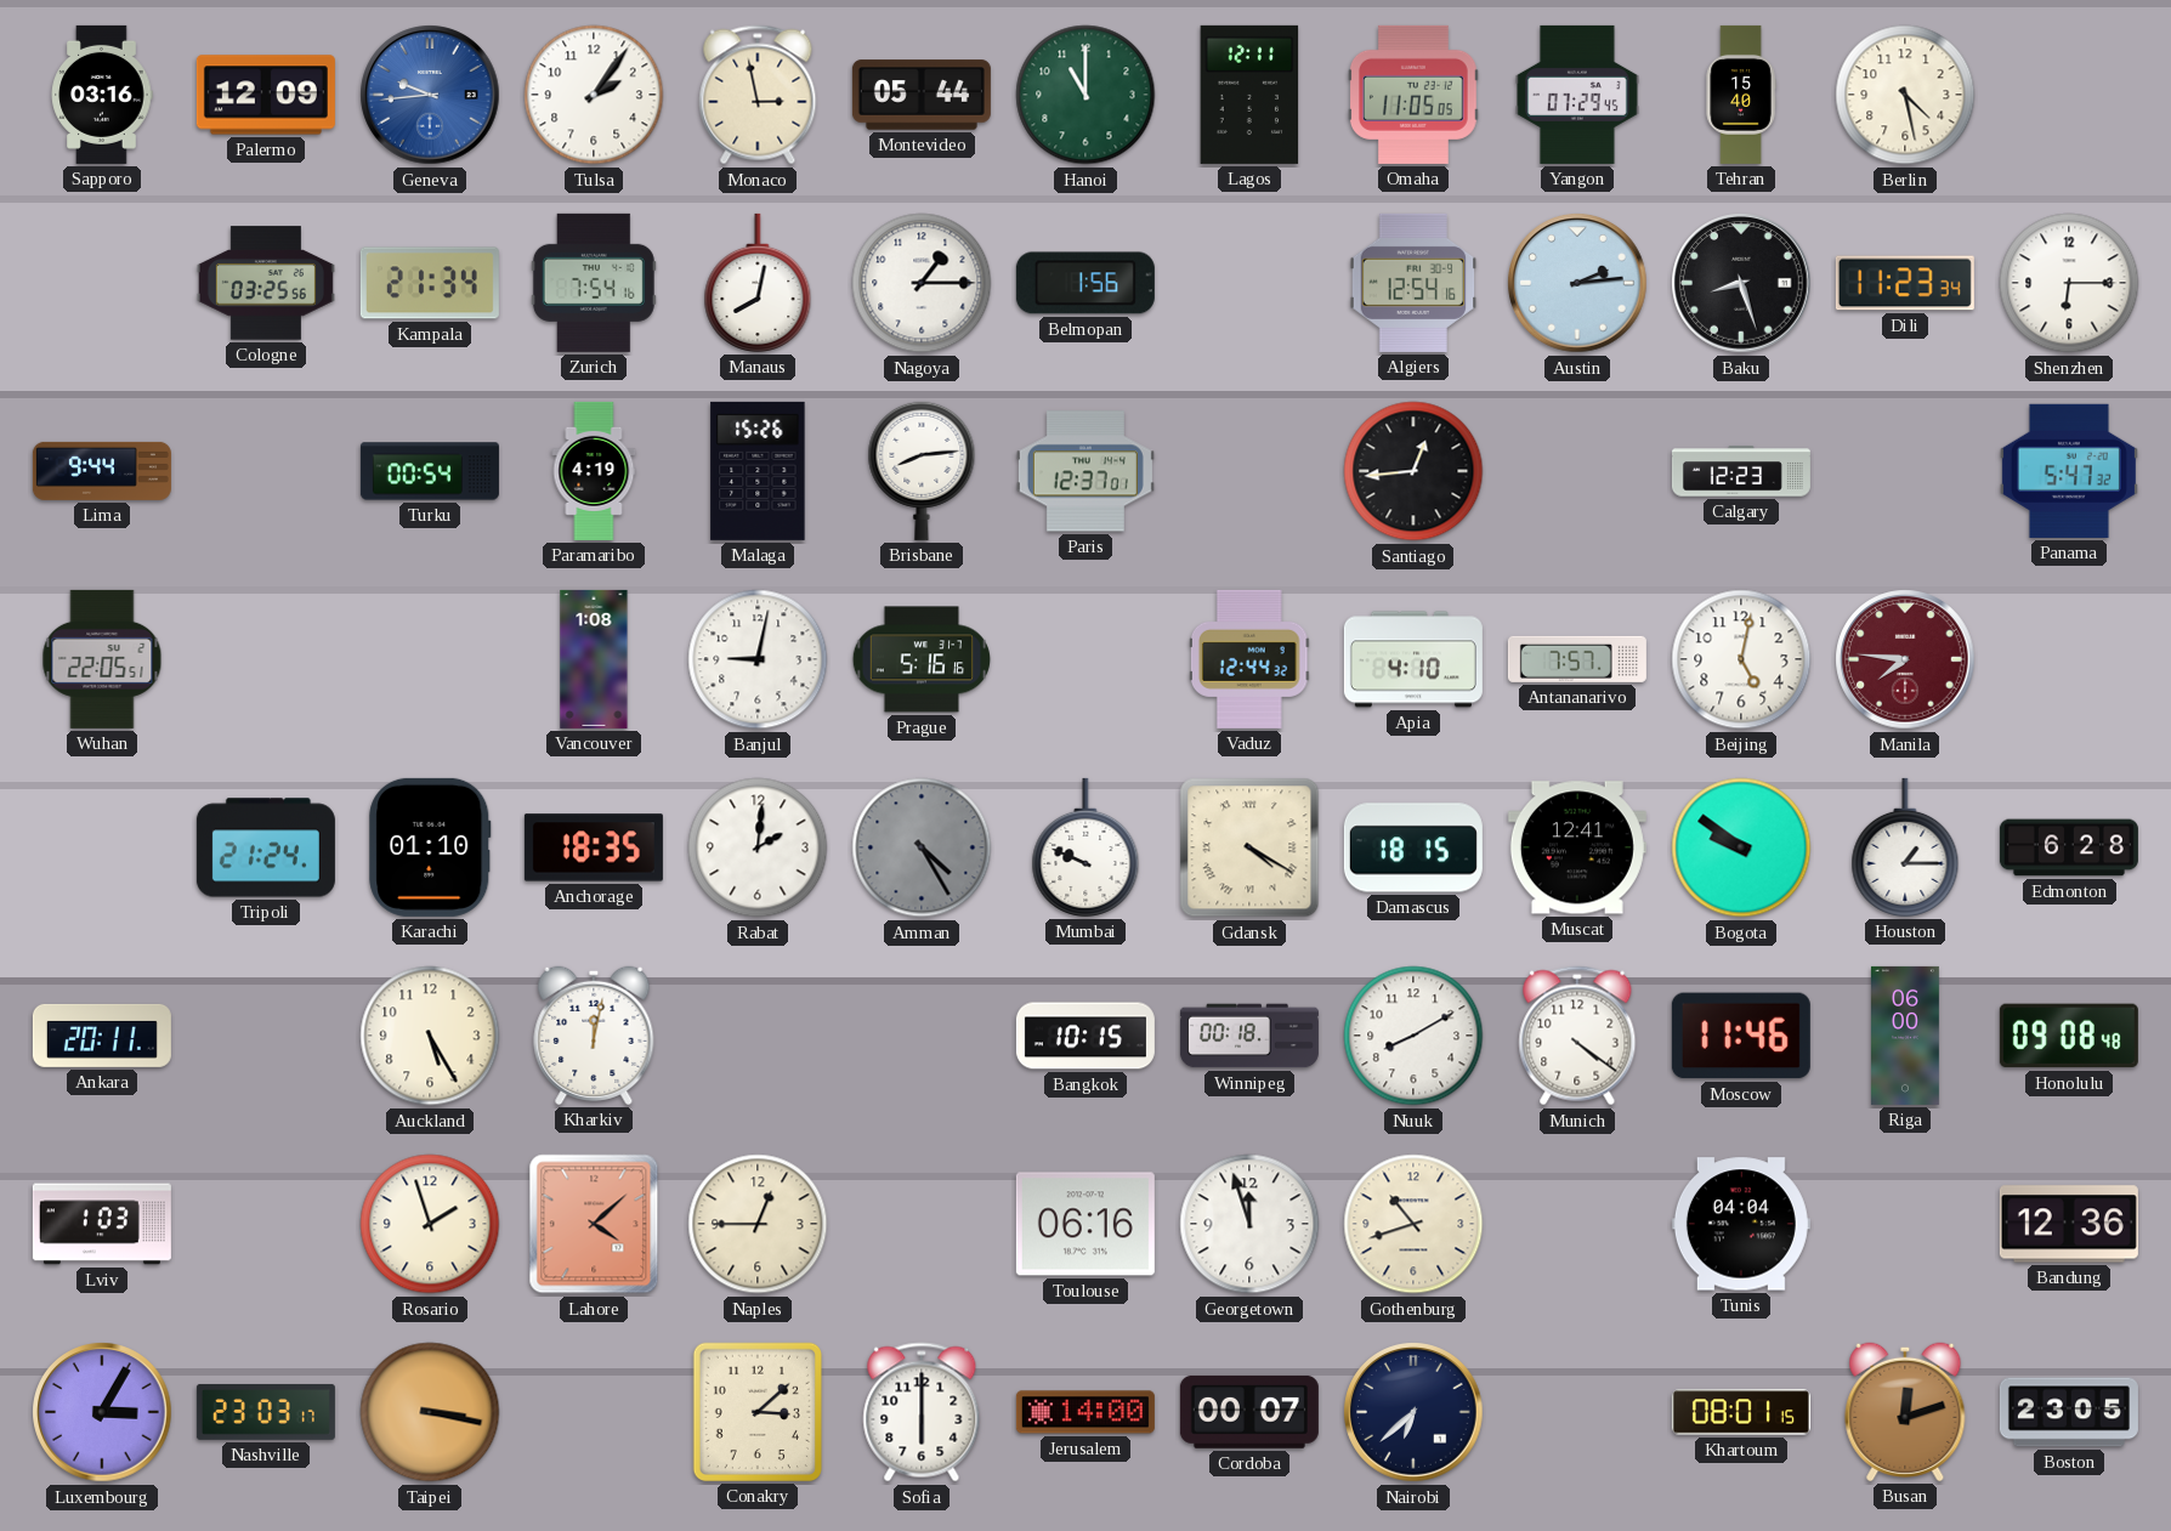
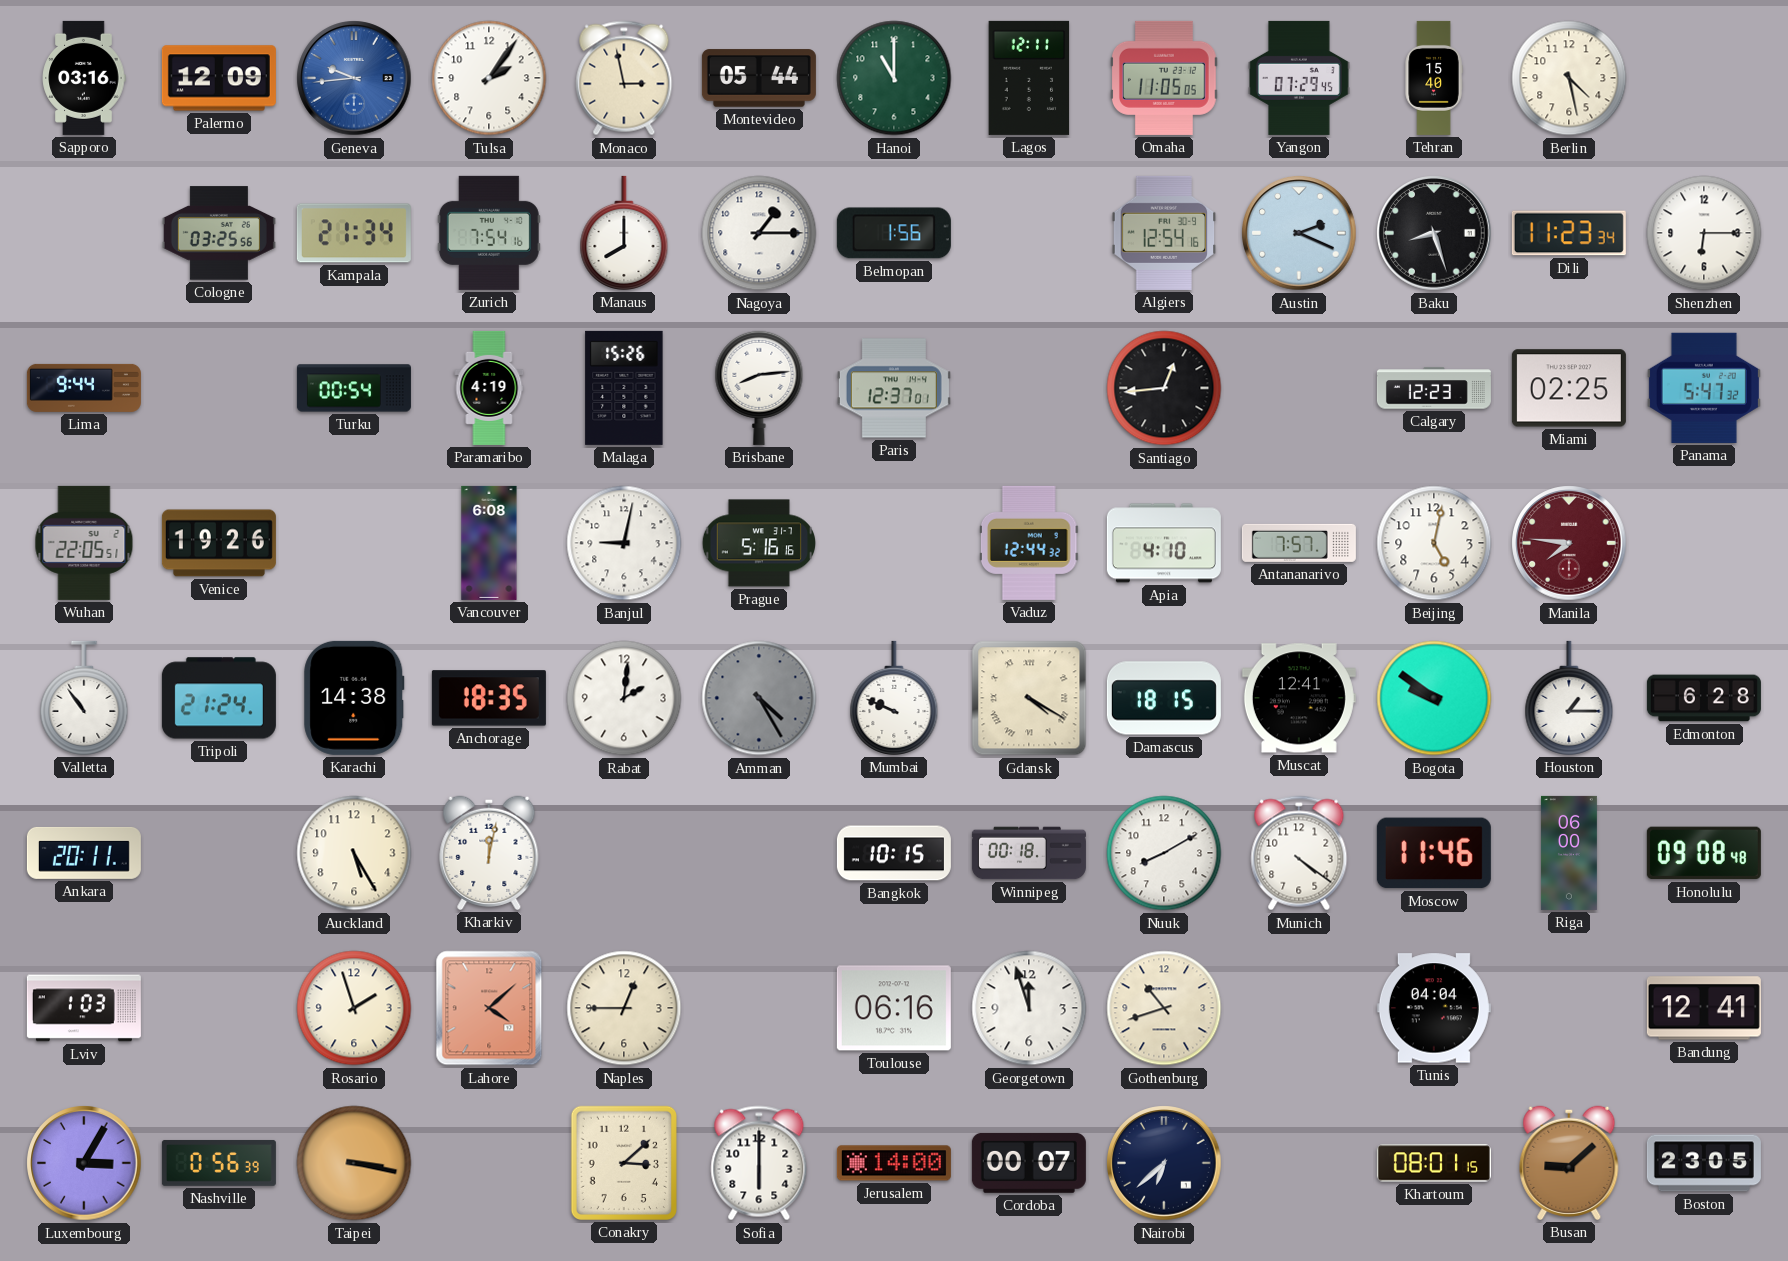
Manaus: 8:02 -> 8:00 (624, 233)
Austin: 2:14 -> 2:19 (1299, 233)
Miami: none -> 02:25 (1569, 388)
Venice: none -> 19:26 (219, 543)
Vancouver: 1:08 -> 6:08 (489, 543)
Valletta: none -> 10:54 (84, 698)
Karachi: 01:10 -> 14:38 (354, 698)
Bandung: 12:36 -> 12:41 (1704, 1008)
Nashville: 23:03 -> 0:56 (219, 1163)
Busan: 12:12 -> 9:08 (1569, 1163)
